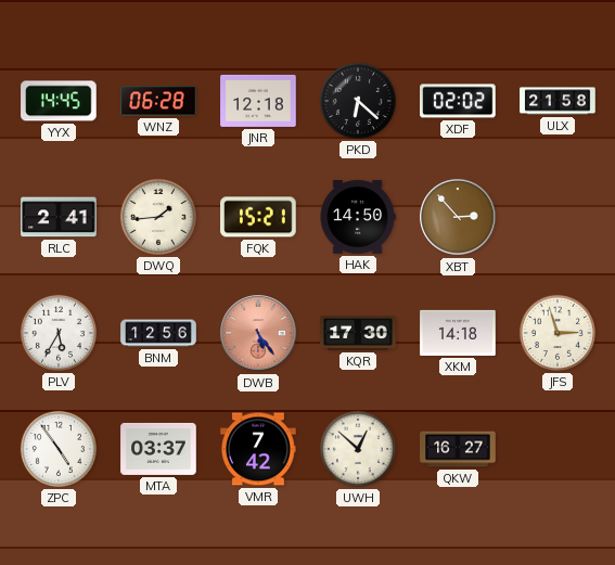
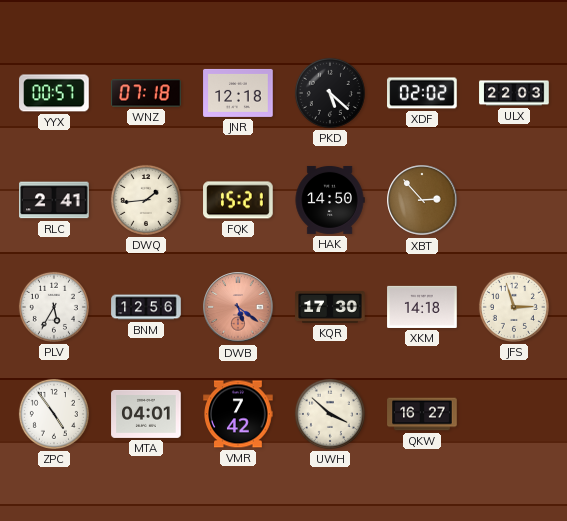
YYX: 14:45 -> 00:57 (54, 93)
WNZ: 06:28 -> 07:18 (146, 93)
PKD: 6:22 -> 5:22 (330, 93)
ULX: 21:58 -> 22:03 (514, 93)
DWB: 5:24 -> 5:21 (238, 307)
MTA: 03:37 -> 04:01 (146, 414)
UWH: 12:52 -> 3:52 (330, 414)
